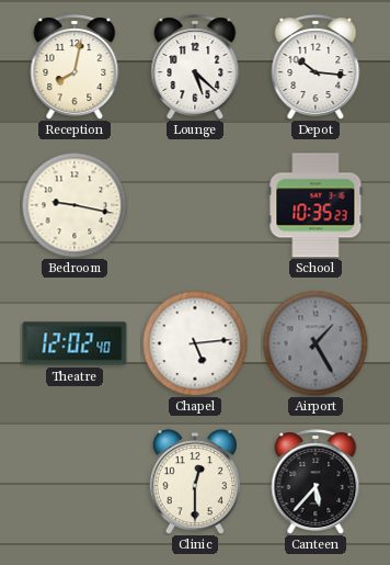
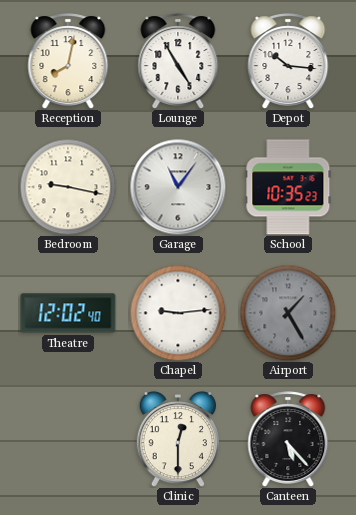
Lounge: 5:22 -> 4:55 (178, 61)
Garage: none -> 11:06 (178, 187)
Chapel: 5:14 -> 9:14 (178, 313)
Canteen: 5:37 -> 5:23 (288, 439)
